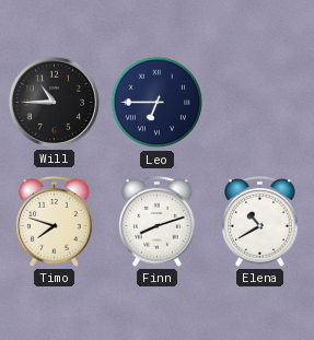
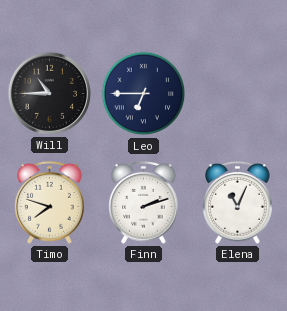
Finn: 8:12 -> 2:12 (144, 203)
Elena: 10:40 -> 11:04 (238, 203)
